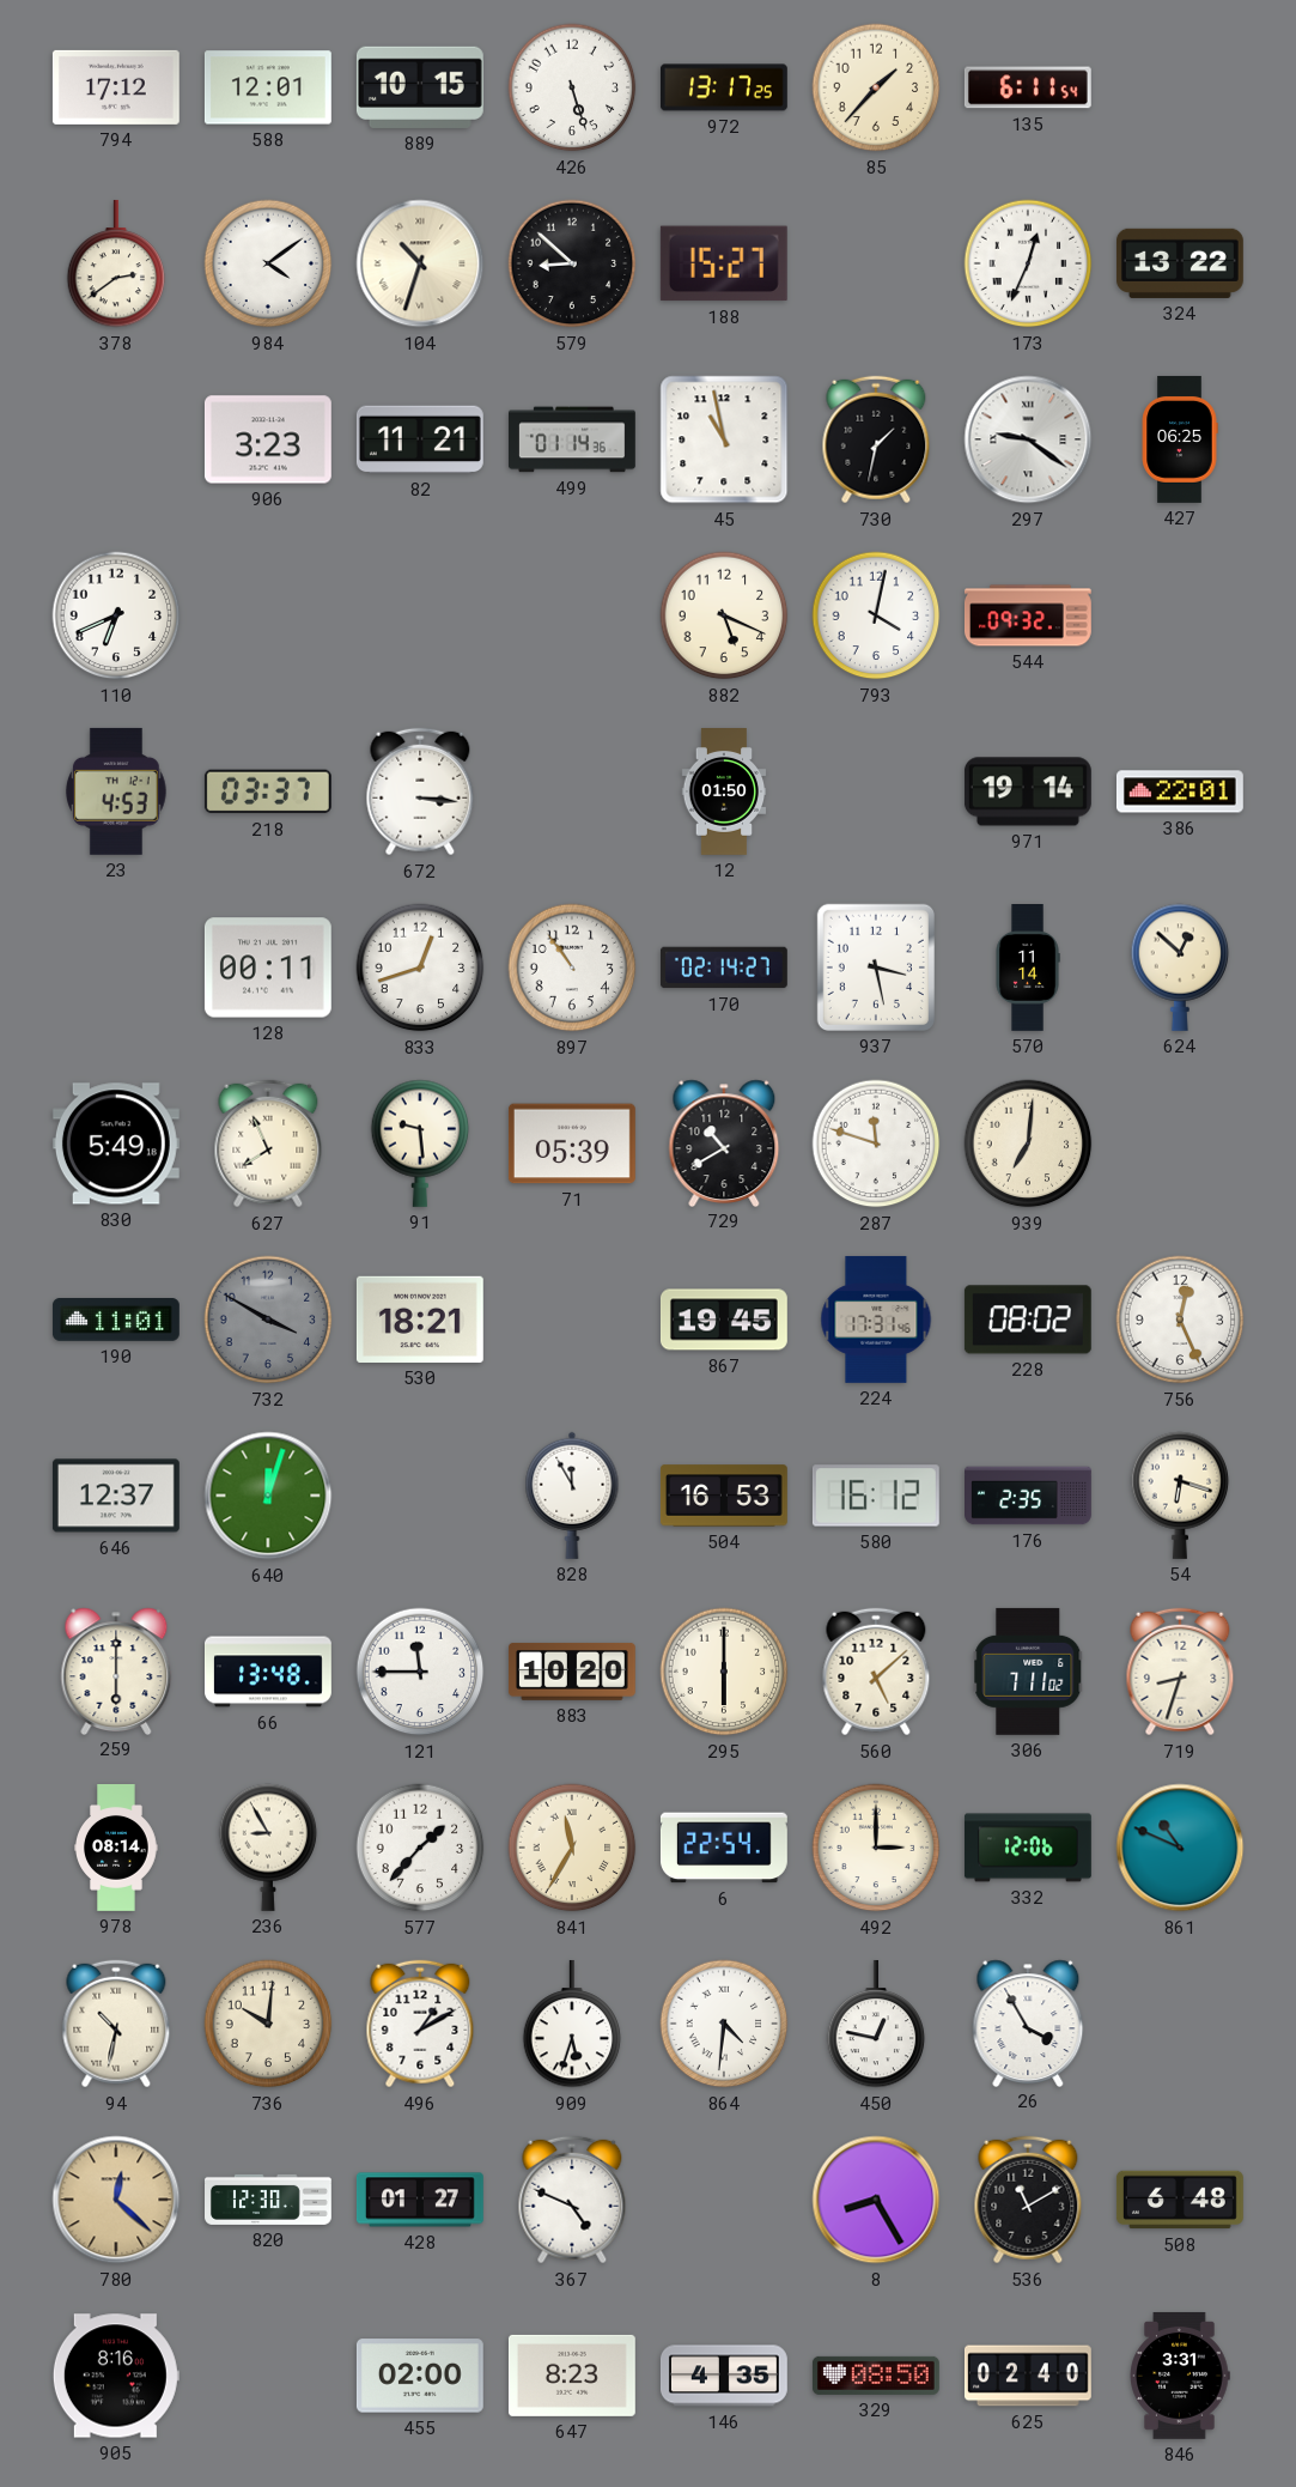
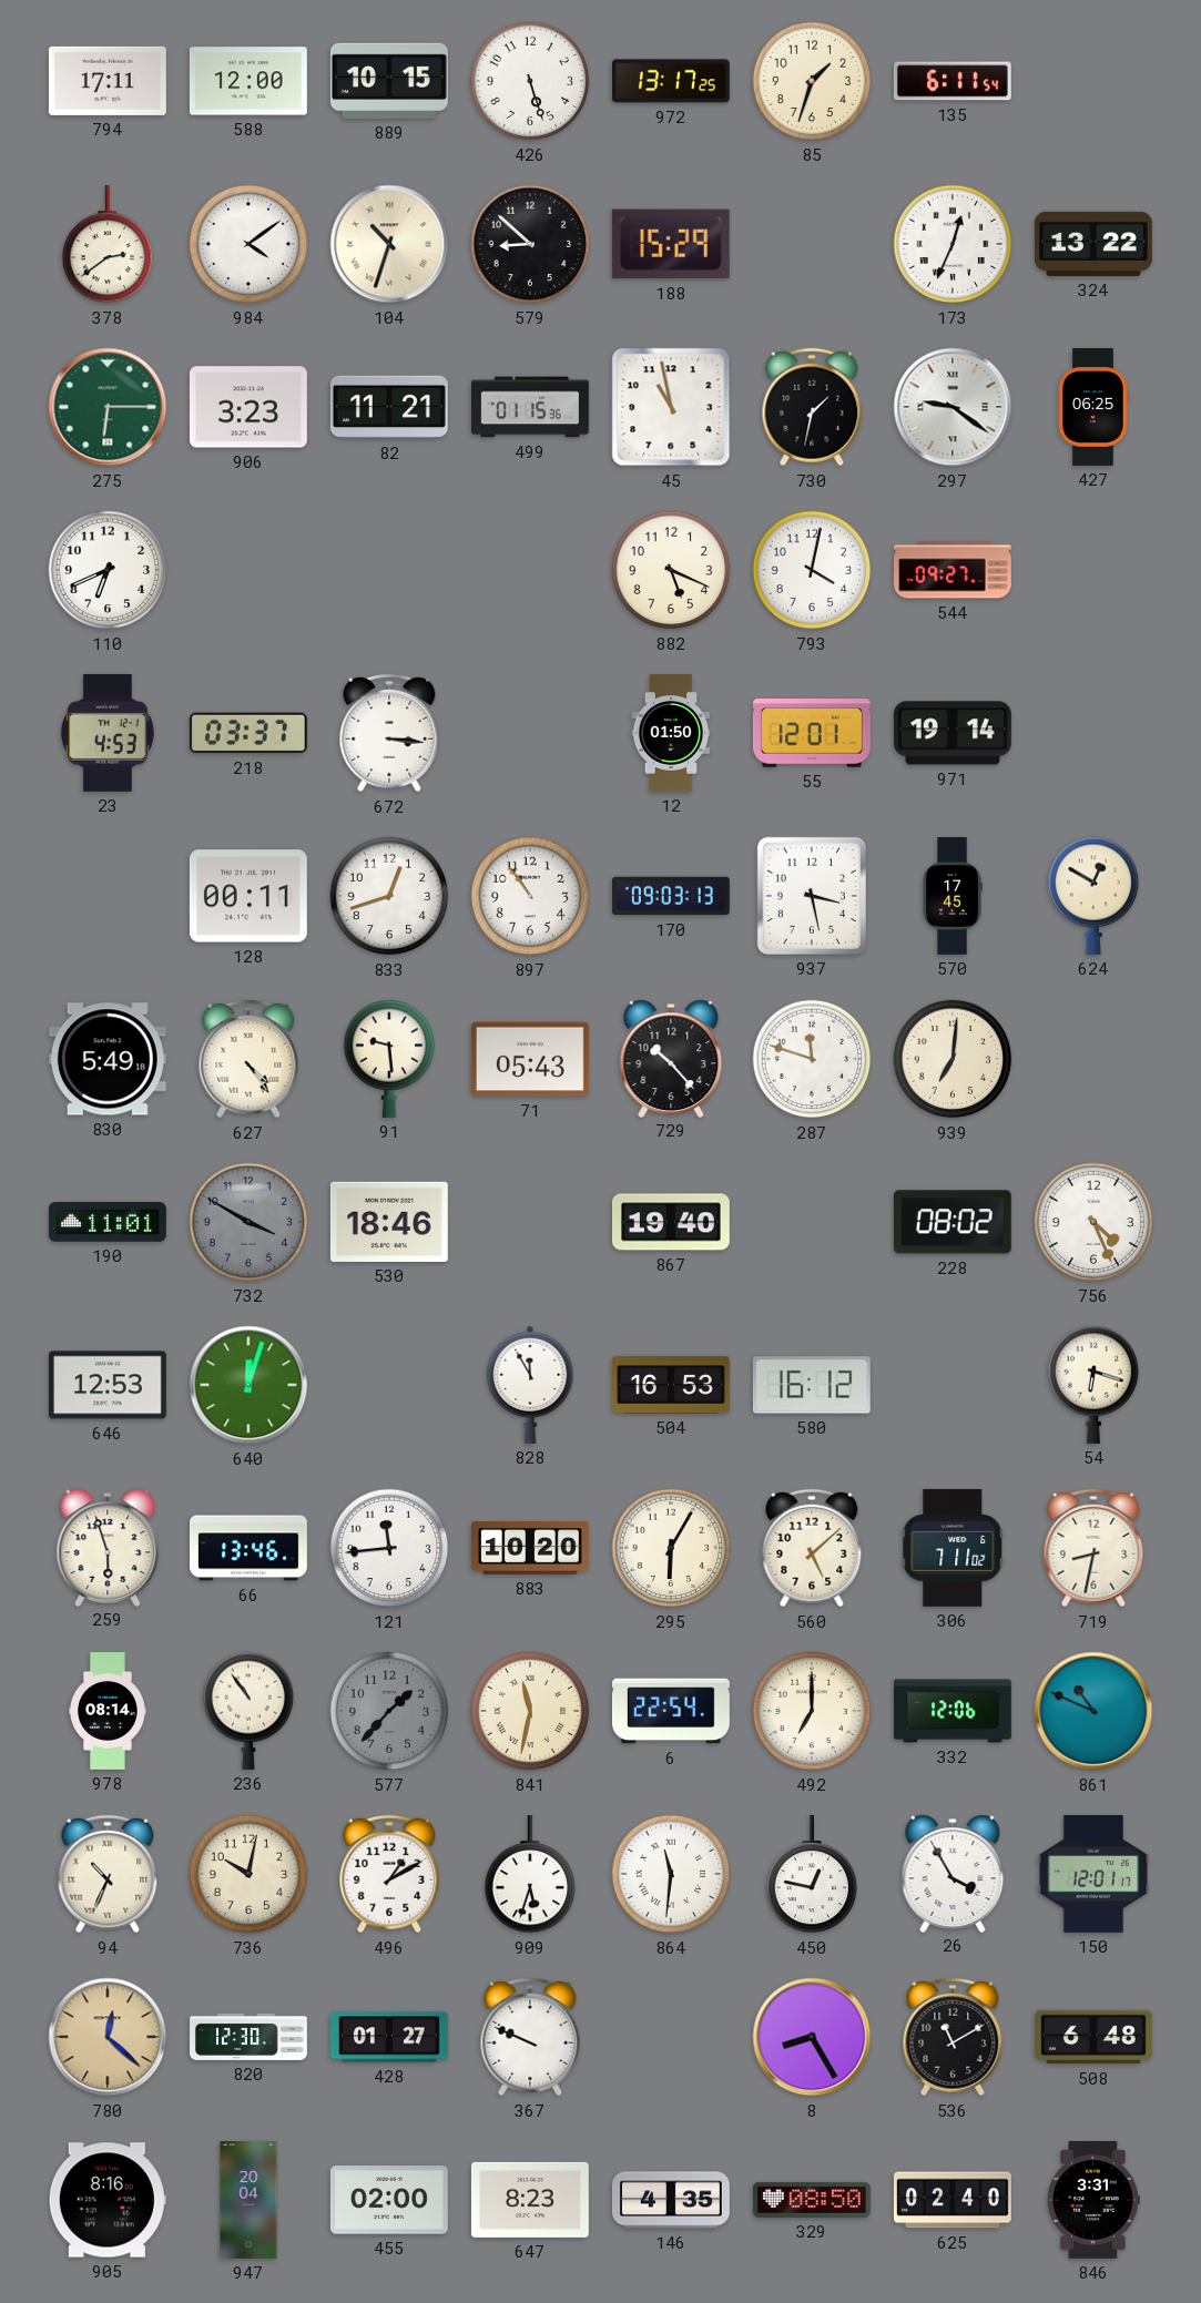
794: 17:12 -> 17:11 (108, 81)
588: 12:01 -> 12:00 (248, 81)
85: 1:37 -> 1:33 (812, 81)
188: 15:27 -> 15:29 (671, 244)
275: none -> 6:15 (108, 407)
499: 01:14 -> 01:15 (530, 407)
544: 09:32 -> 09:27 (953, 570)
55: none -> 12:01 (812, 733)
386: 22:01 -> none (1180, 791)
170: 02:14 -> 09:03 (671, 896)
570: 11:14 -> 17:45 (953, 897)
624: 12:52 -> 12:50 (1093, 896)
627: 7:56 -> 4:24 (248, 1059)
71: 05:39 -> 05:43 (530, 1059)
729: 10:40 -> 10:23 (671, 1058)
530: 18:21 -> 18:46 (389, 1222)
867: 19:45 -> 19:40 (671, 1222)
224: 17:31 -> none (876, 1320)
756: 12:26 -> 4:26 (1093, 1222)
646: 12:37 -> 12:53 (108, 1385)
176: 2:35 -> none (1029, 1496)
259: 6:00 -> 5:57 (108, 1547)
66: 13:48 -> 13:46 (250, 1548)
121: 11:45 -> 11:44 (389, 1548)
295: 6:00 -> 6:05 (671, 1548)
719: 8:33 -> 8:32 (1093, 1548)
236: 8:55 -> 10:54 (248, 1711)
577 dial: white -> grey (389, 1711)
841: 11:35 -> 11:32 (530, 1711)
492: 3:00 -> 7:00 (812, 1711)
94: 10:32 -> 10:34 (108, 1874)
736: 10:01 -> 10:02 (248, 1874)
864: 4:31 -> 11:31 (671, 1874)
150: none -> 12:01 (1093, 1874)
367: 4:49 -> 9:49 (530, 2037)
947: none -> 20:04 (248, 2201)
